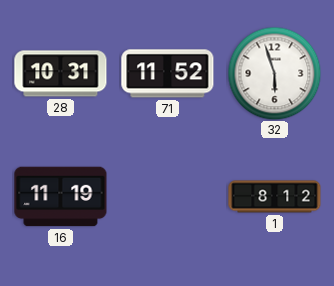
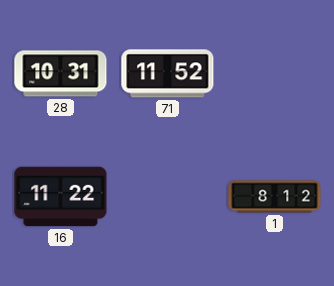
32: 5:57 -> none (274, 73)
16: 11:19 -> 11:22 (61, 197)
